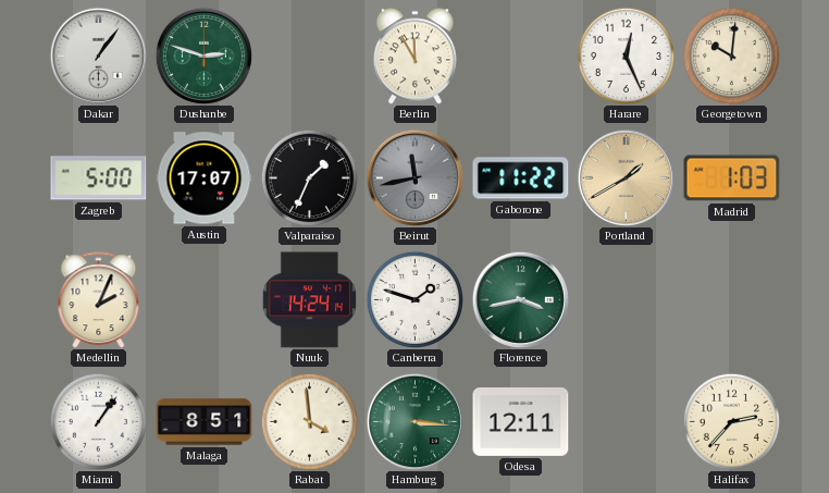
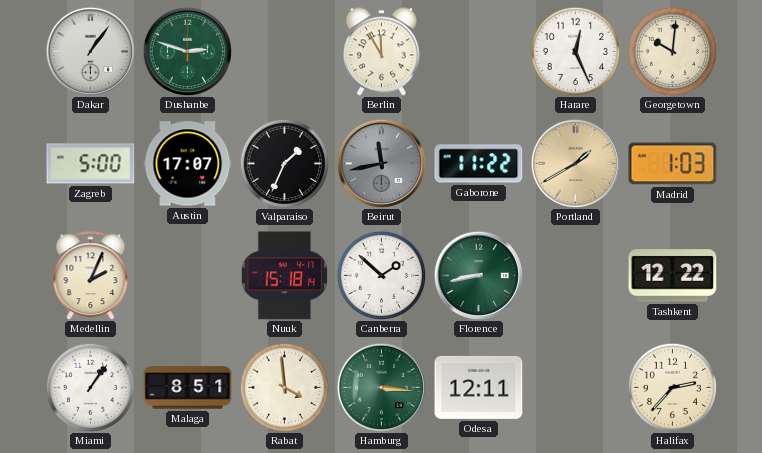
Nuuk: 14:24 -> 15:18 (284, 276)
Canberra: 1:48 -> 1:52 (381, 275)
Florence: 3:43 -> 8:43 (478, 275)
Tashkent: none -> 12:22 (673, 276)
